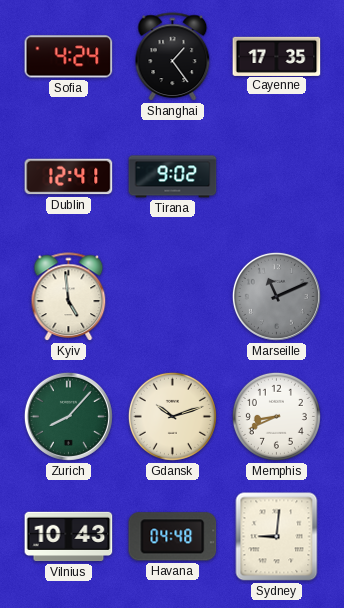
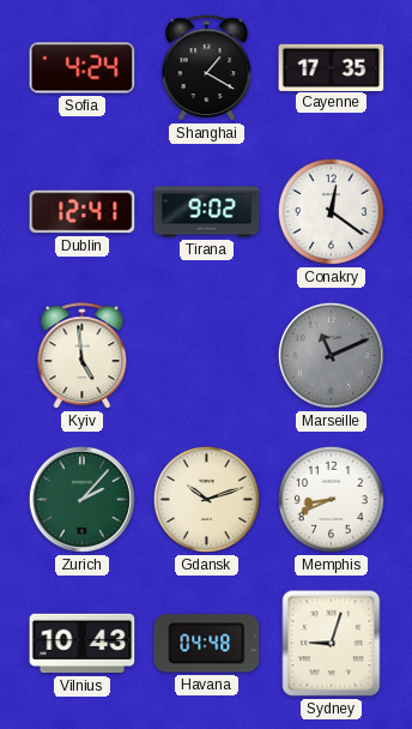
Shanghai: 1:24 -> 1:20 (207, 68)
Conakry: none -> 12:21 (331, 211)
Zurich: 8:07 -> 2:07 (81, 499)
Sydney: 9:01 -> 9:03 (332, 644)
